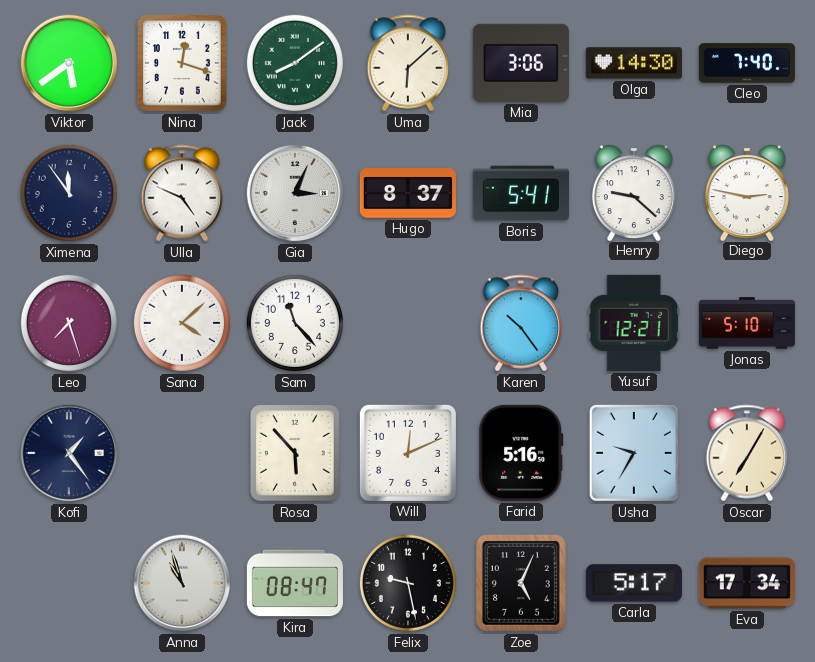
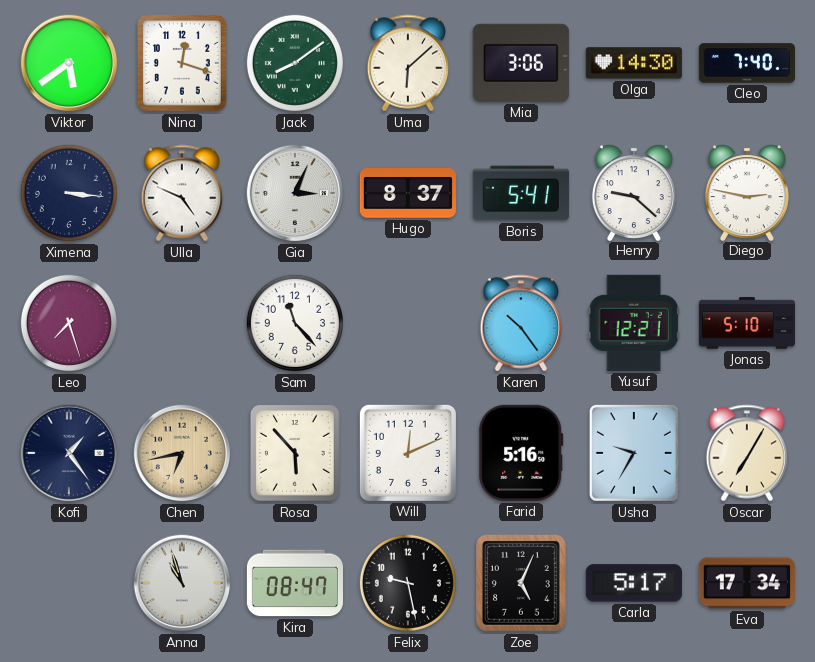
Ximena: 11:54 -> 3:16 (69, 193)
Sana: 4:08 -> none (182, 323)
Chen: none -> 6:43 (182, 453)
